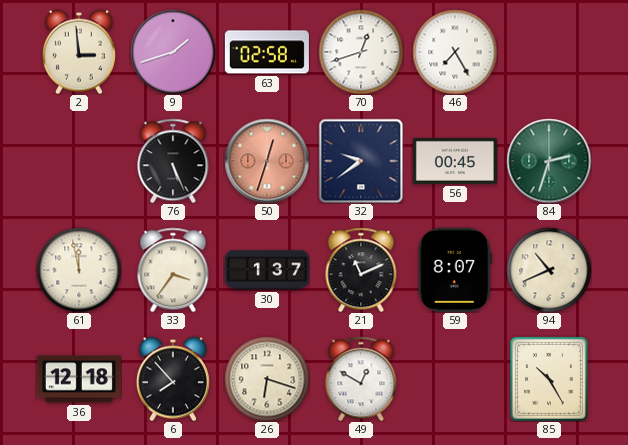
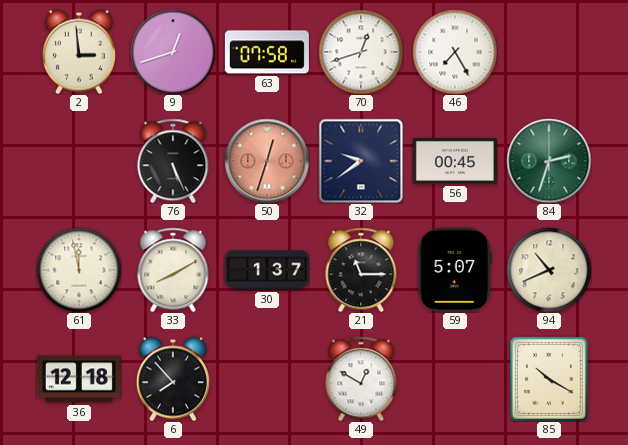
9: 1:42 -> 12:42 (173, 52)
63: 02:58 -> 07:58 (267, 52)
33: 3:36 -> 8:10 (173, 270)
21: 11:11 -> 11:15 (361, 270)
59: 8:07 -> 5:07 (455, 270)
26: 6:18 -> none (267, 379)
85: 10:25 -> 10:20 (549, 379)
